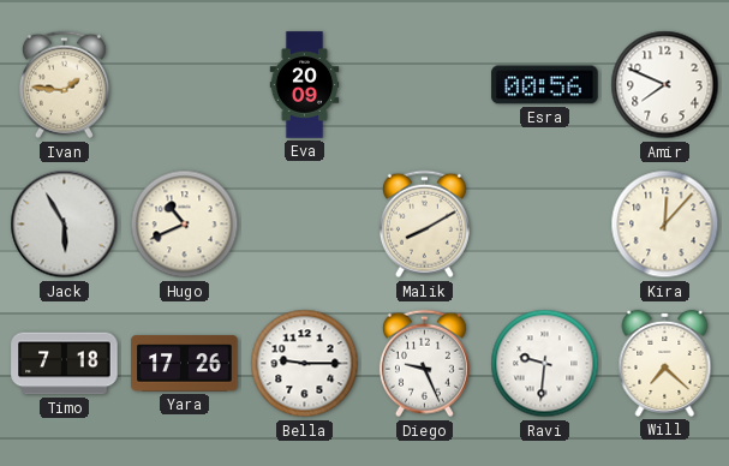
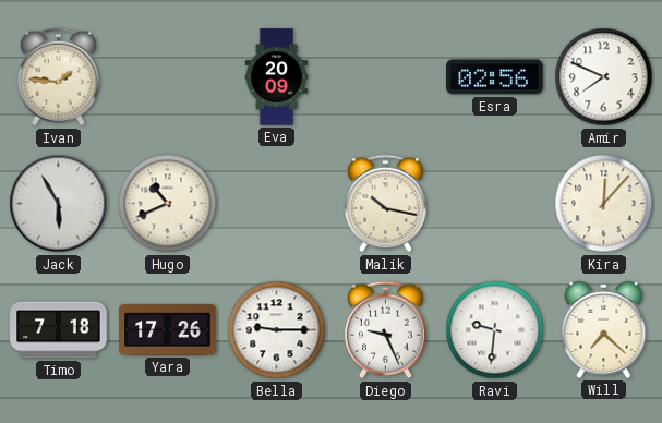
Esra: 00:56 -> 02:56 (495, 77)
Malik: 8:10 -> 10:17 (385, 204)
